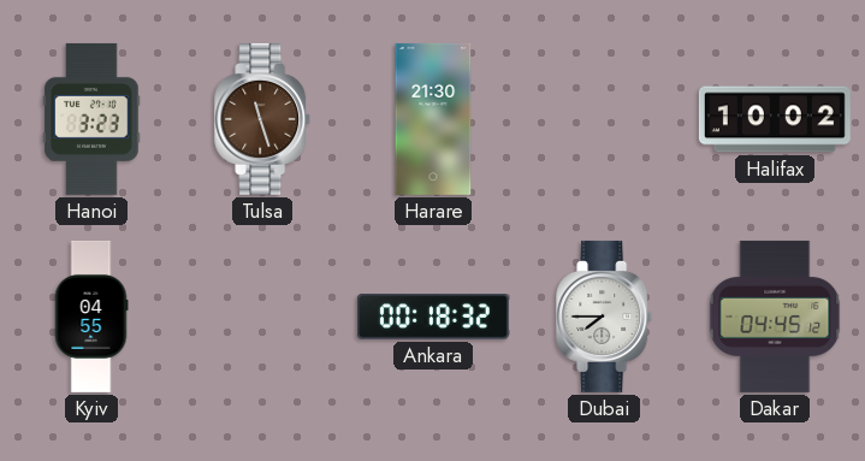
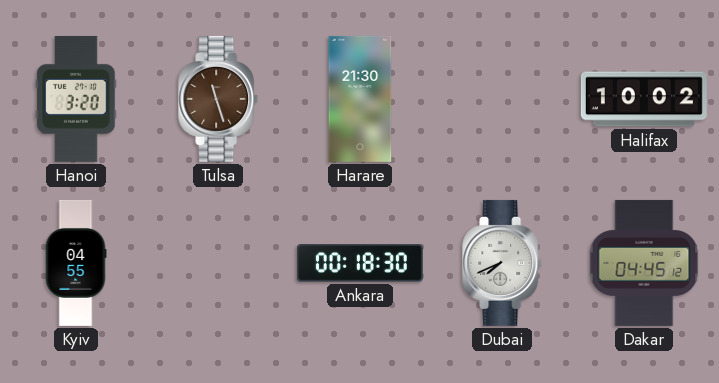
Hanoi: 3:23 -> 3:20 (76, 99)
Ankara: 00:18:32 -> 00:18:30 (360, 263)
Dubai: 7:45 -> 7:41 (503, 263)
